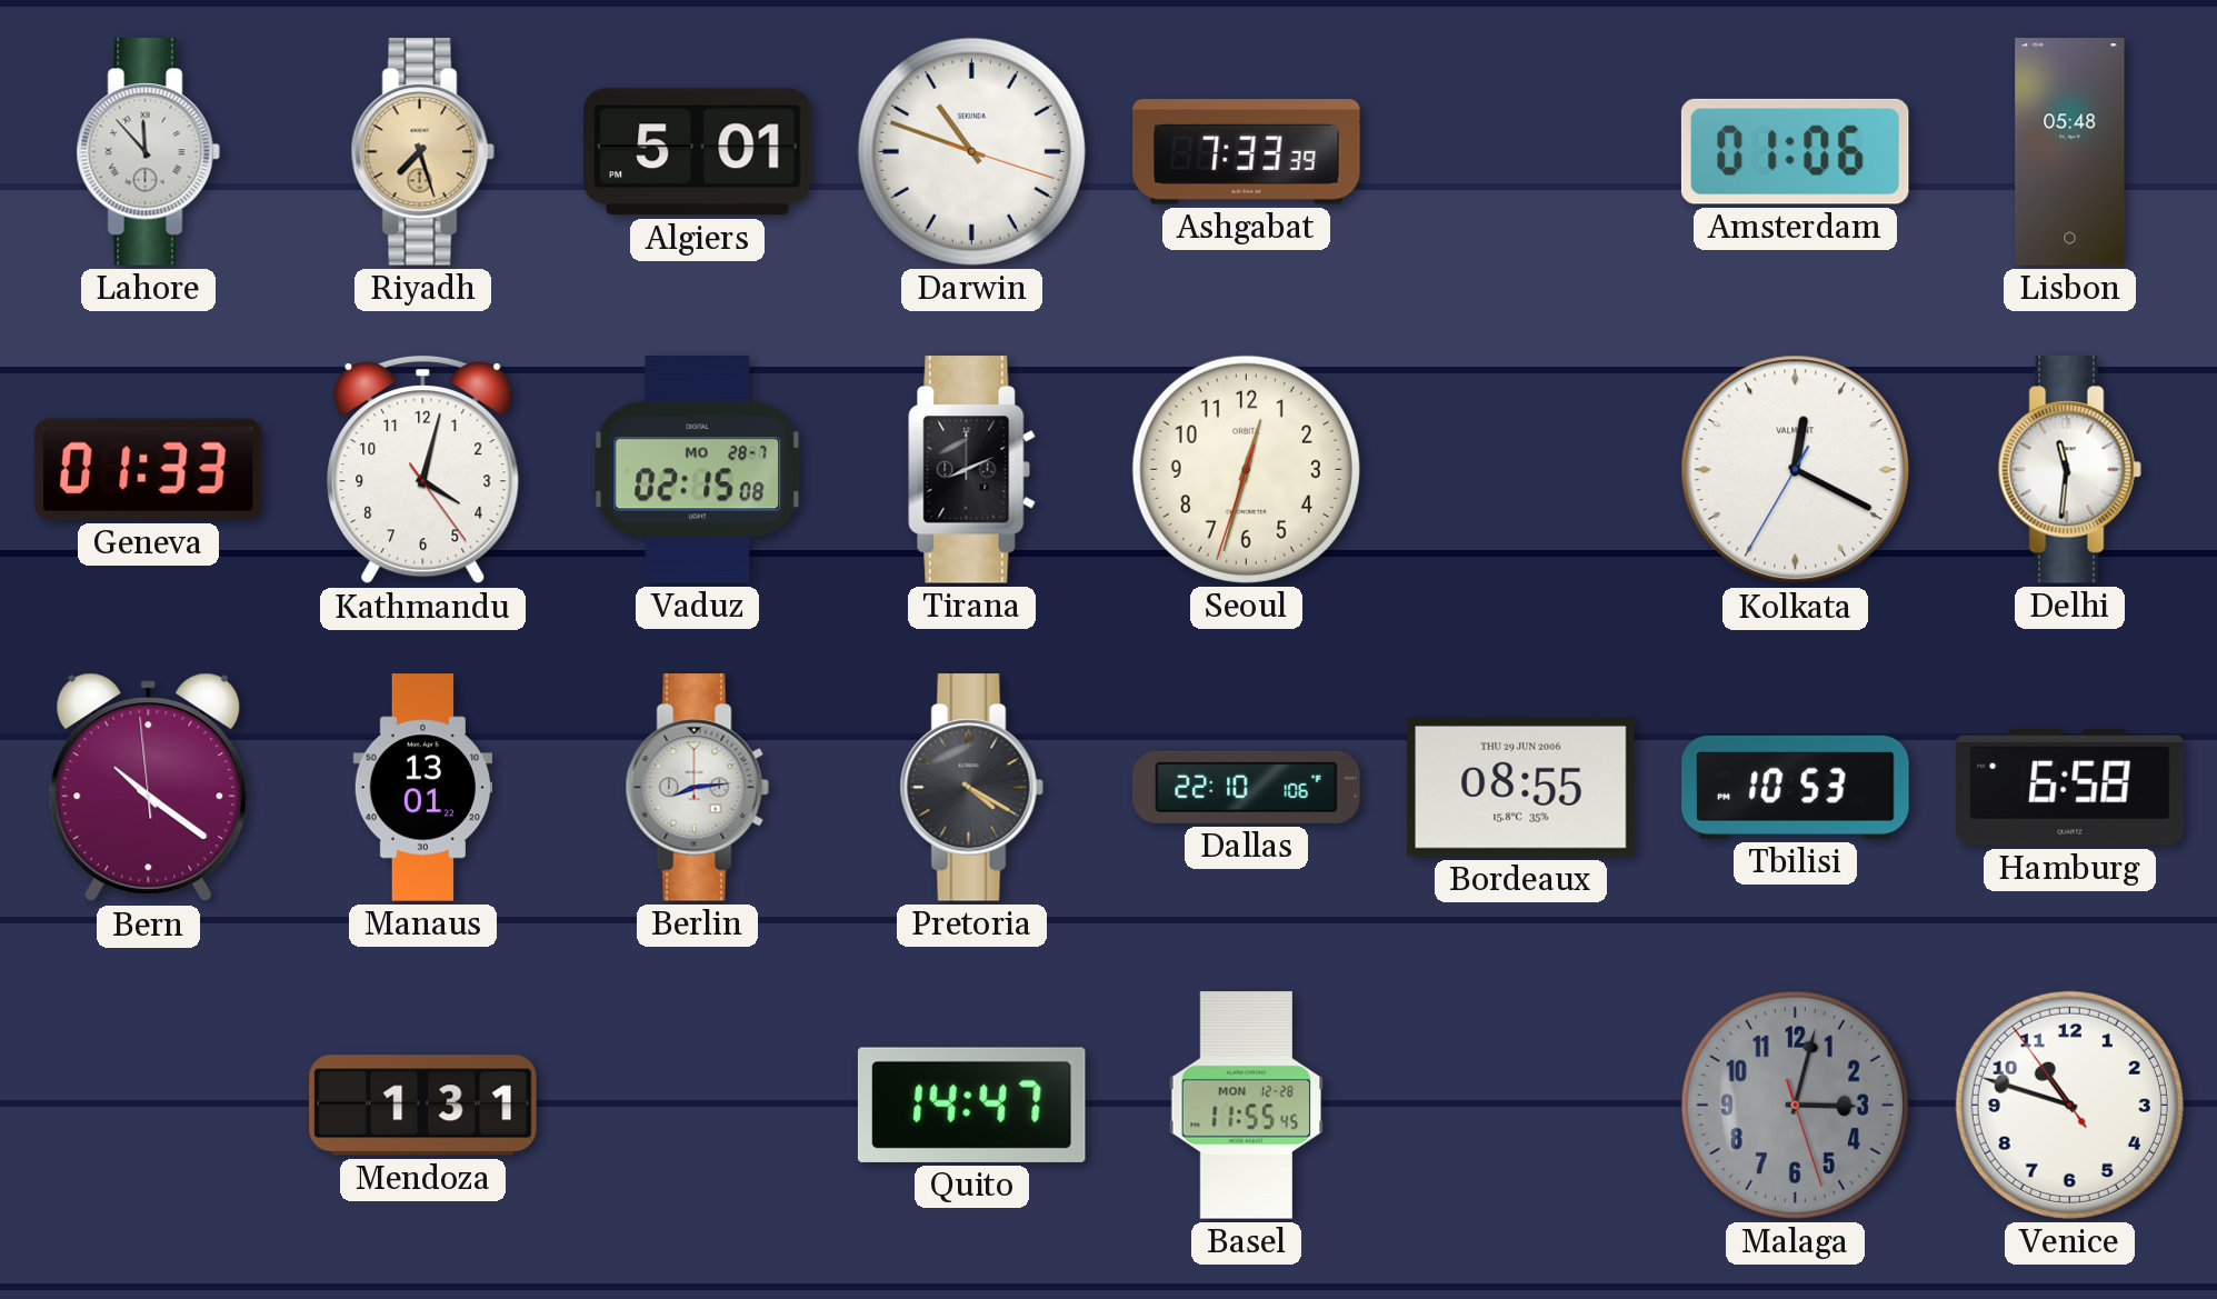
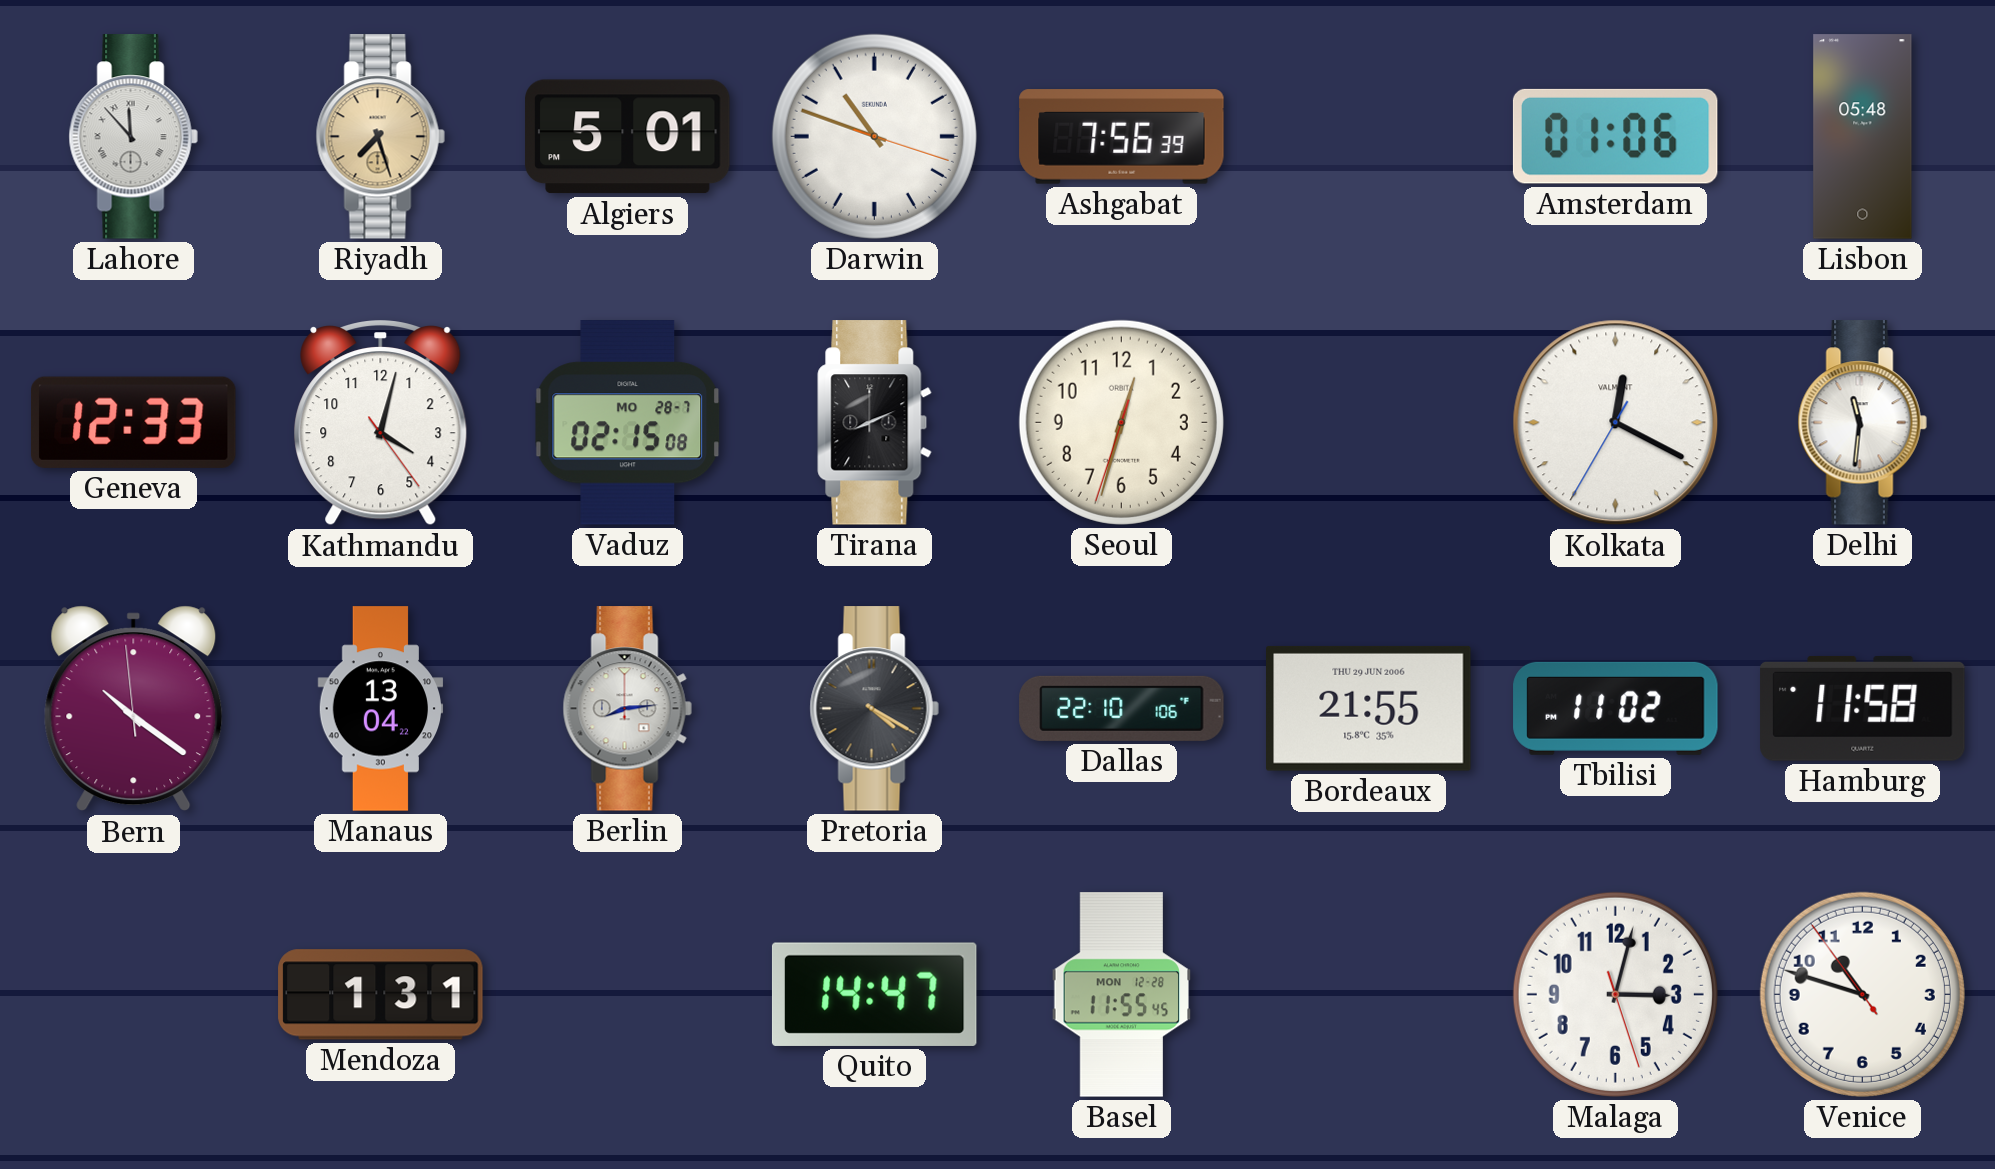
Ashgabat: 7:33 -> 7:56 (1122, 137)
Geneva: 01:33 -> 12:33 (133, 422)
Manaus: 13:01 -> 13:04 (381, 709)
Bordeaux: 08:55 -> 21:55 (1369, 708)
Tbilisi: 10:53 -> 11:02 (1616, 708)
Hamburg: 6:58 -> 11:58 (1863, 708)
Malaga dial: grey -> white (1615, 994)
